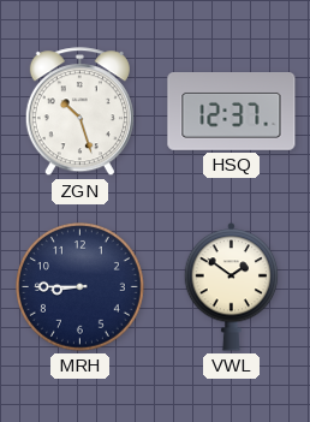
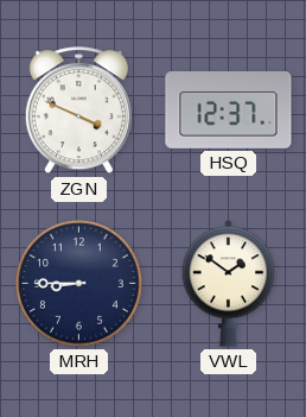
ZGN: 10:27 -> 3:49 (78, 110)
